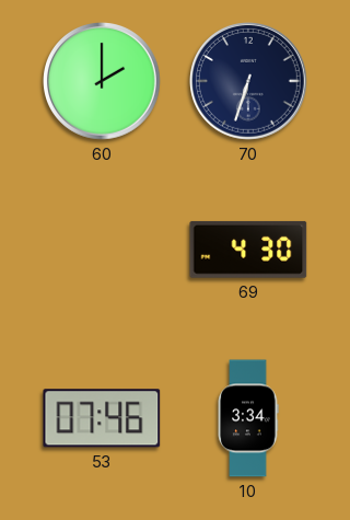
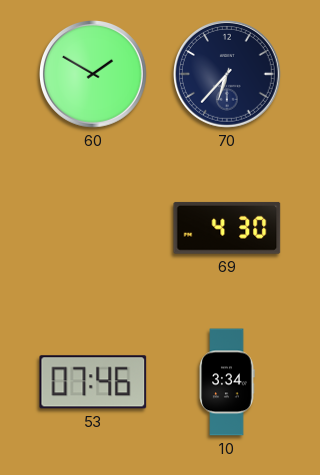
60: 2:00 -> 1:50 (94, 75)
70: 6:33 -> 6:37 (228, 75)
